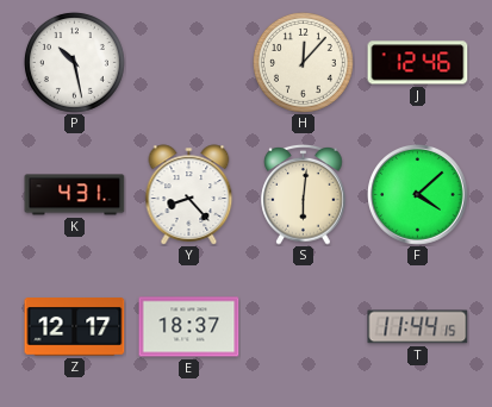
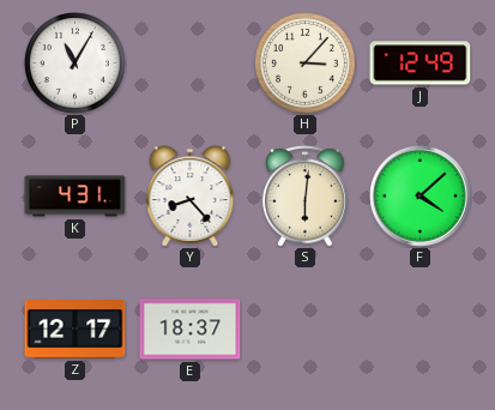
P: 10:28 -> 11:05 (74, 62)
H: 12:07 -> 3:07 (304, 62)
J: 12:46 -> 12:49 (421, 64)
T: 11:44 -> none (418, 327)
